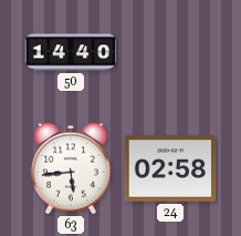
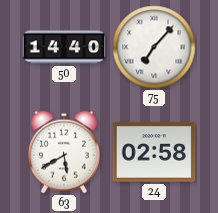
75: none -> 7:07 (154, 47)
63: 5:44 -> 5:40 (64, 152)
